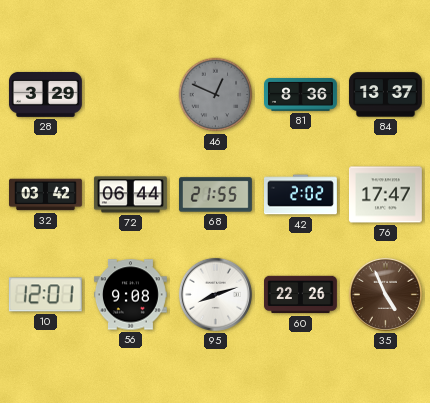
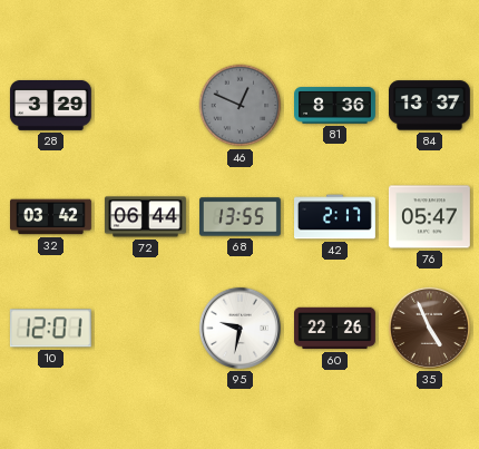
68: 21:55 -> 13:55 (241, 217)
42: 2:02 -> 2:17 (335, 217)
76: 17:47 -> 05:47 (429, 217)
56: 9:08 -> none (131, 295)
95: 8:12 -> 9:32 (239, 328)
